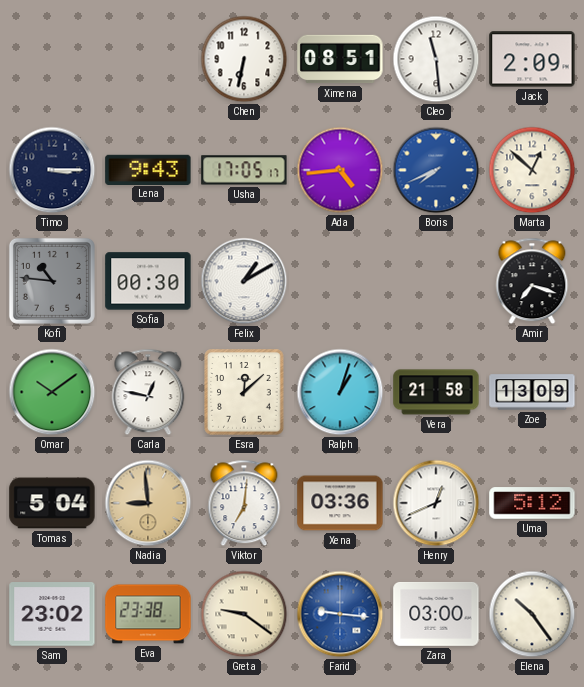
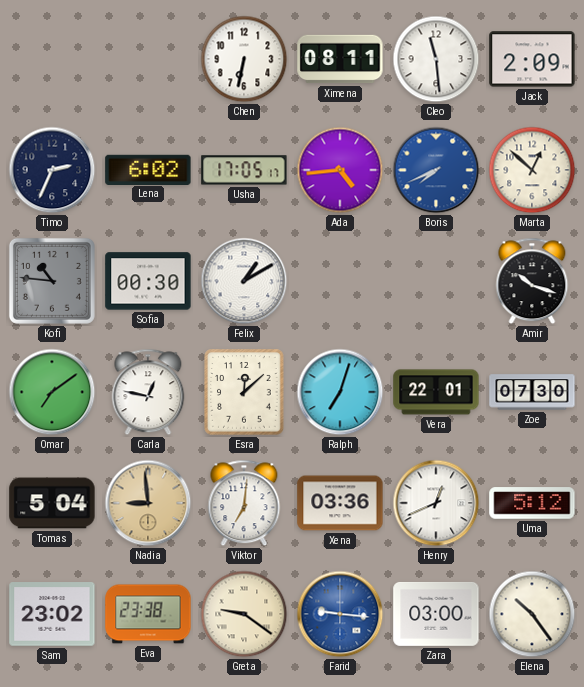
Ximena: 08:51 -> 08:11 (340, 59)
Timo: 3:15 -> 2:34 (52, 170)
Lena: 9:43 -> 6:02 (148, 169)
Amir: 7:18 -> 10:18 (532, 281)
Omar: 10:09 -> 7:09 (52, 392)
Ralph: 1:03 -> 7:03 (340, 392)
Vera: 21:58 -> 22:01 (436, 392)
Zoe: 13:09 -> 07:30 (532, 392)
